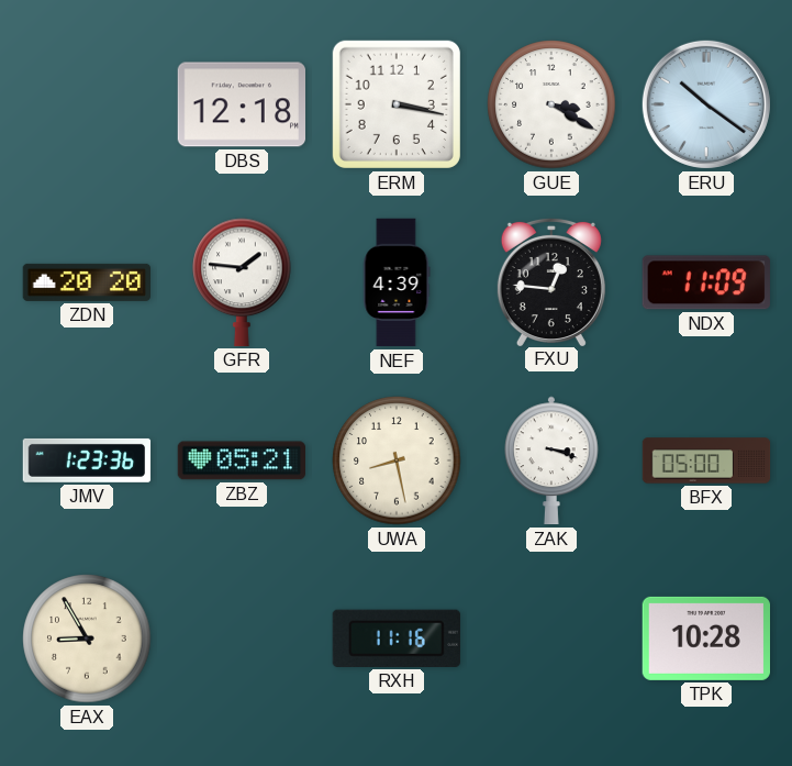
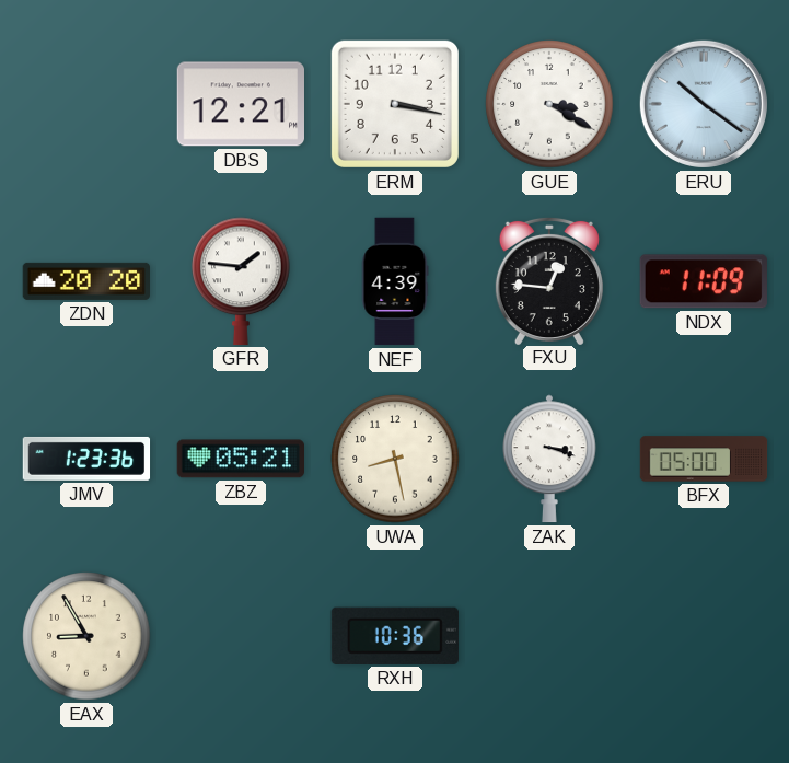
DBS: 12:18 -> 12:21 (240, 104)
RXH: 11:16 -> 10:36 (395, 636)
TPK: 10:28 -> none (705, 639)
